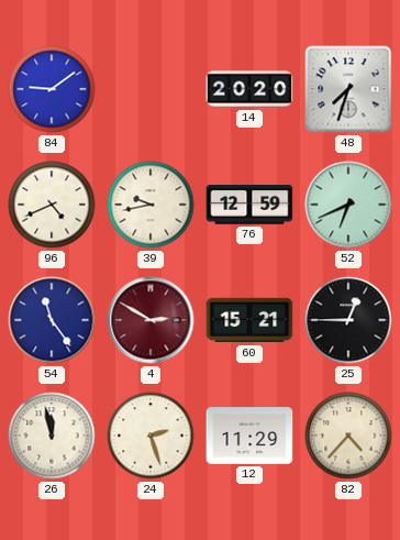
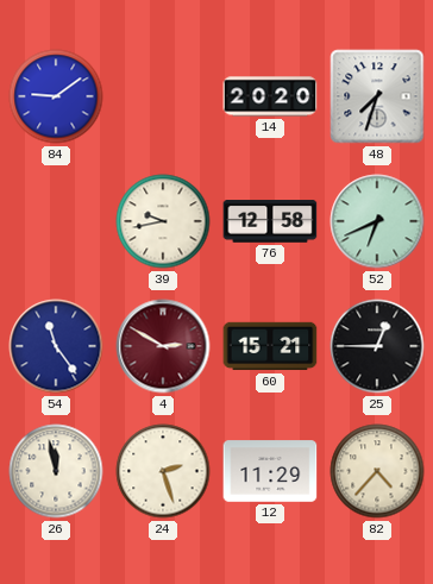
96: 4:41 -> none (52, 205)
76: 12:59 -> 12:58 (270, 221)
